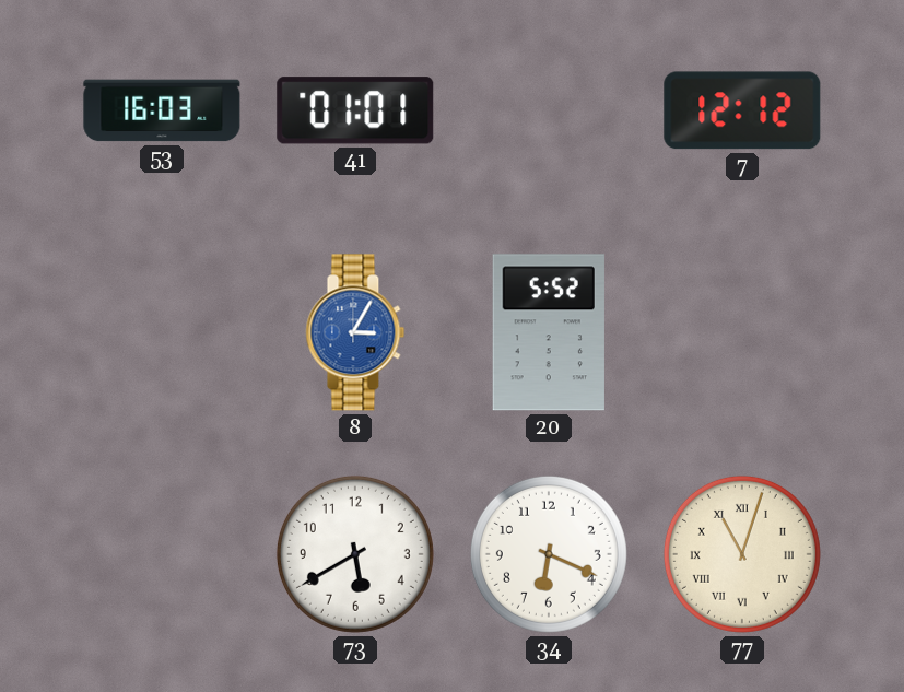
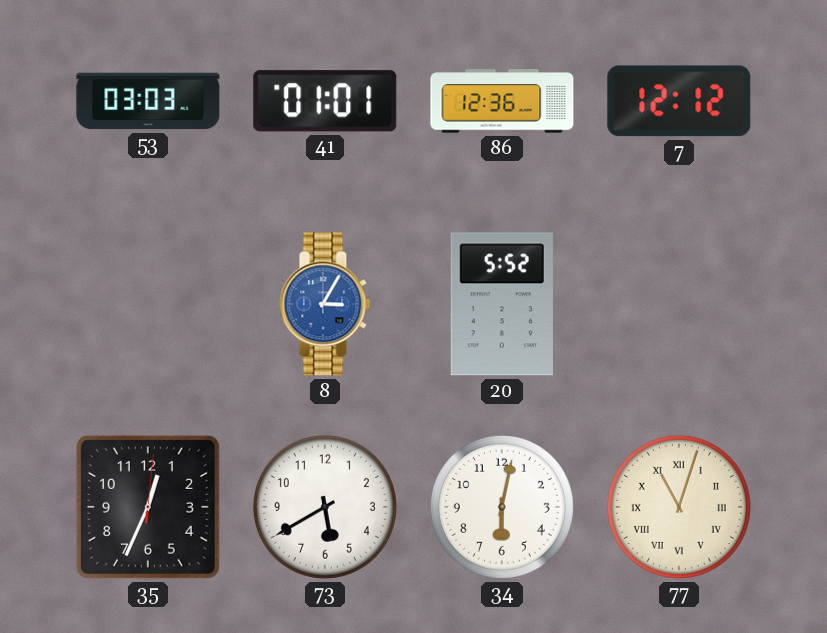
53: 16:03 -> 03:03 (148, 101)
86: none -> 12:36 (502, 101)
35: none -> 12:34 (148, 507)
34: 6:19 -> 6:02 (502, 507)
